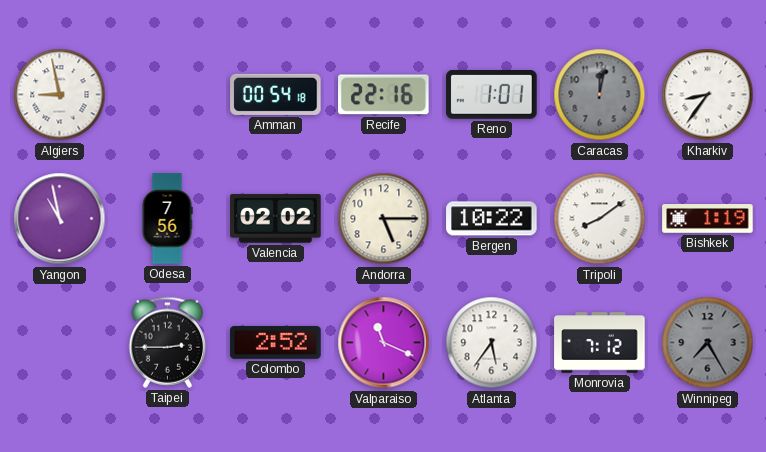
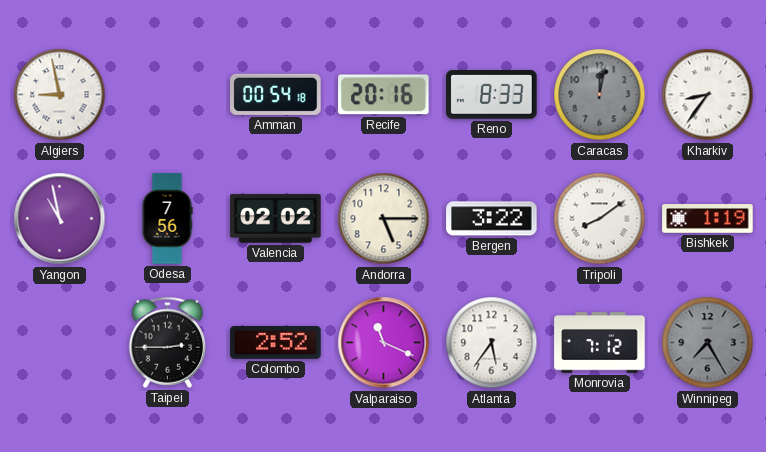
Recife: 22:16 -> 20:16 (384, 95)
Reno: 1:01 -> 8:33 (492, 95)
Bergen: 10:22 -> 3:22 (492, 219)
